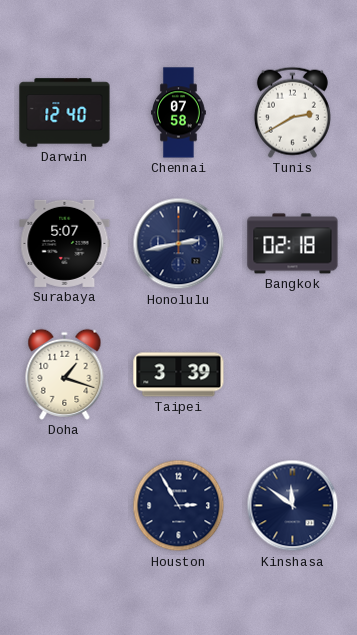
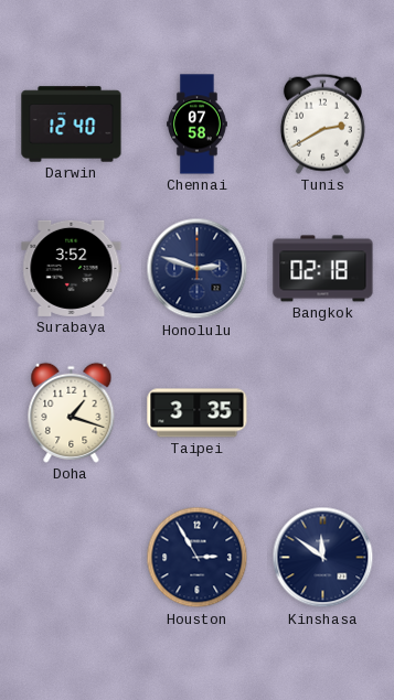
Surabaya: 5:07 -> 3:52 (72, 268)
Honolulu: 2:43 -> 2:48 (198, 269)
Taipei: 3:39 -> 3:35 (198, 413)
